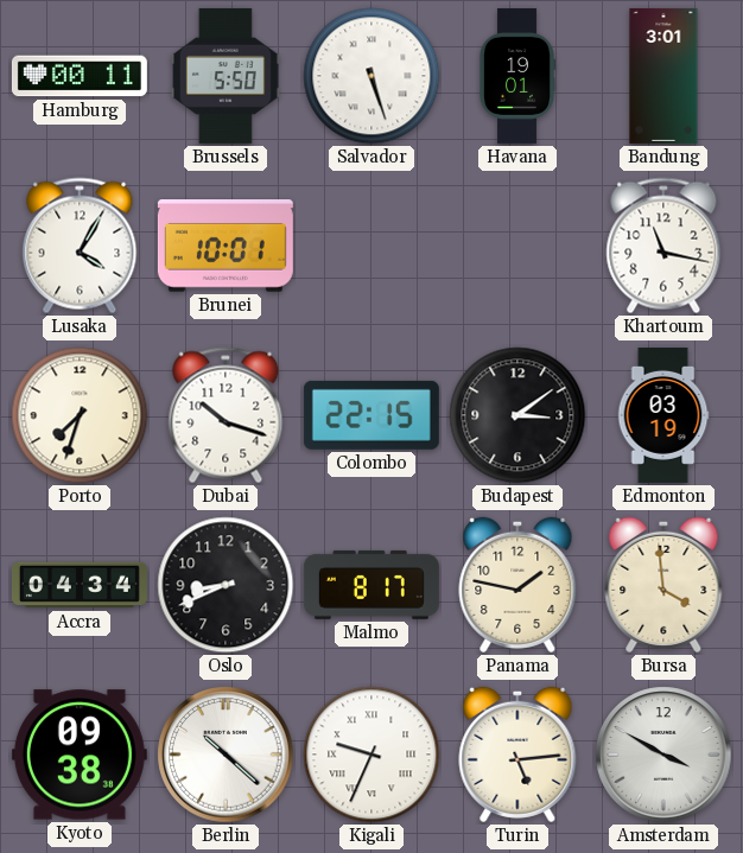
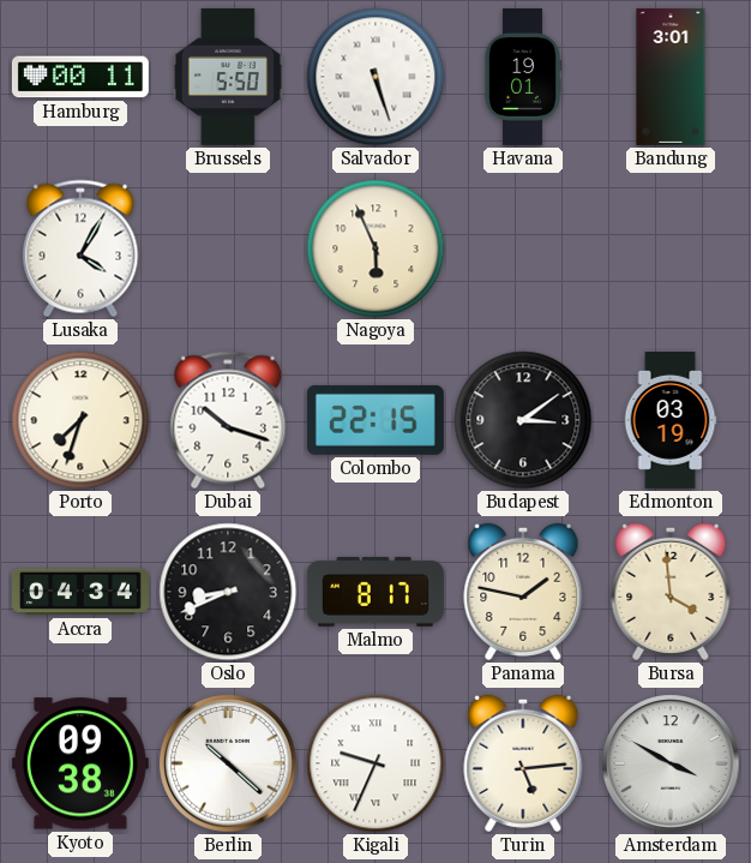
Brunei: 10:01 -> none (226, 247)
Nagoya: none -> 5:56 (376, 248)
Khartoum: 11:17 -> none (663, 246)
